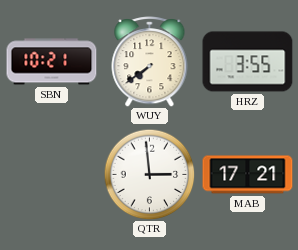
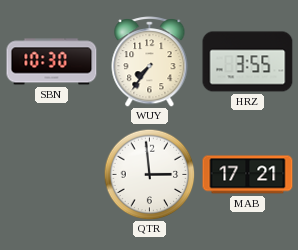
SBN: 10:21 -> 10:30 (52, 62)
WUY: 7:39 -> 7:36 (150, 62)
